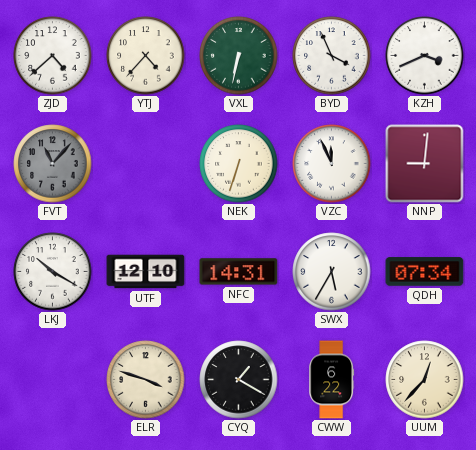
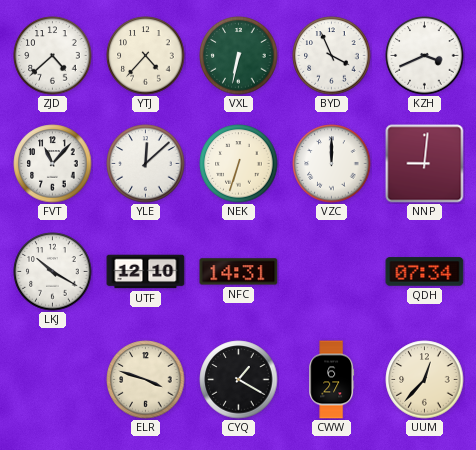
FVT dial: grey -> white (53, 164)
YLE: none -> 12:08 (146, 164)
VZC: 11:56 -> 12:00 (332, 164)
SWX: 5:35 -> none (332, 272)
CWW: 6:22 -> 6:27 (332, 380)
